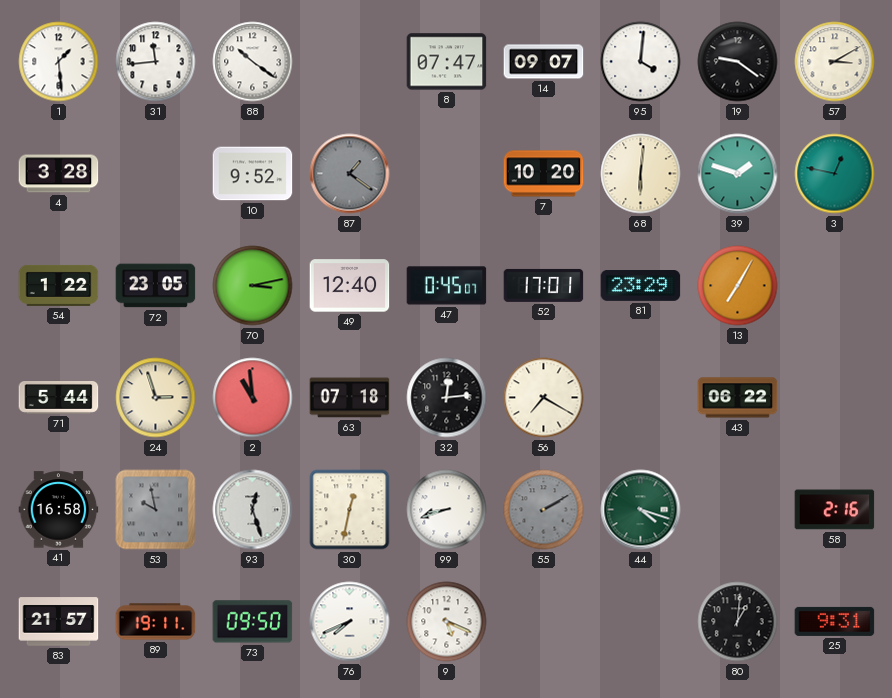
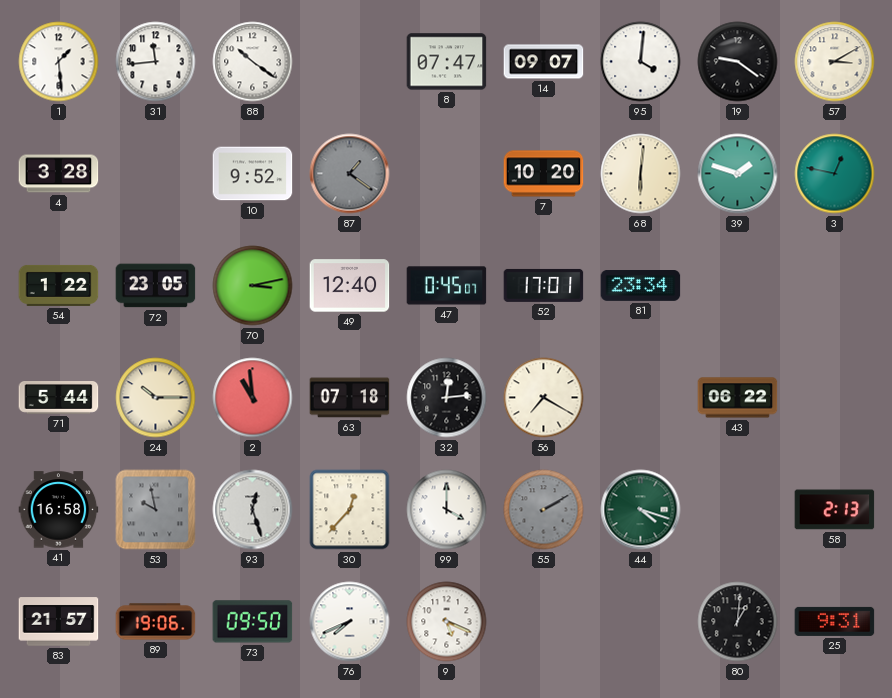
81: 23:29 -> 23:34 (641, 286)
13: 7:05 -> none (738, 286)
24: 2:57 -> 10:15 (156, 398)
30: 12:32 -> 12:37 (350, 510)
99: 8:42 -> 4:00 (447, 510)
58: 2:16 -> 2:13 (835, 510)
89: 19:11 -> 19:06 (156, 622)
